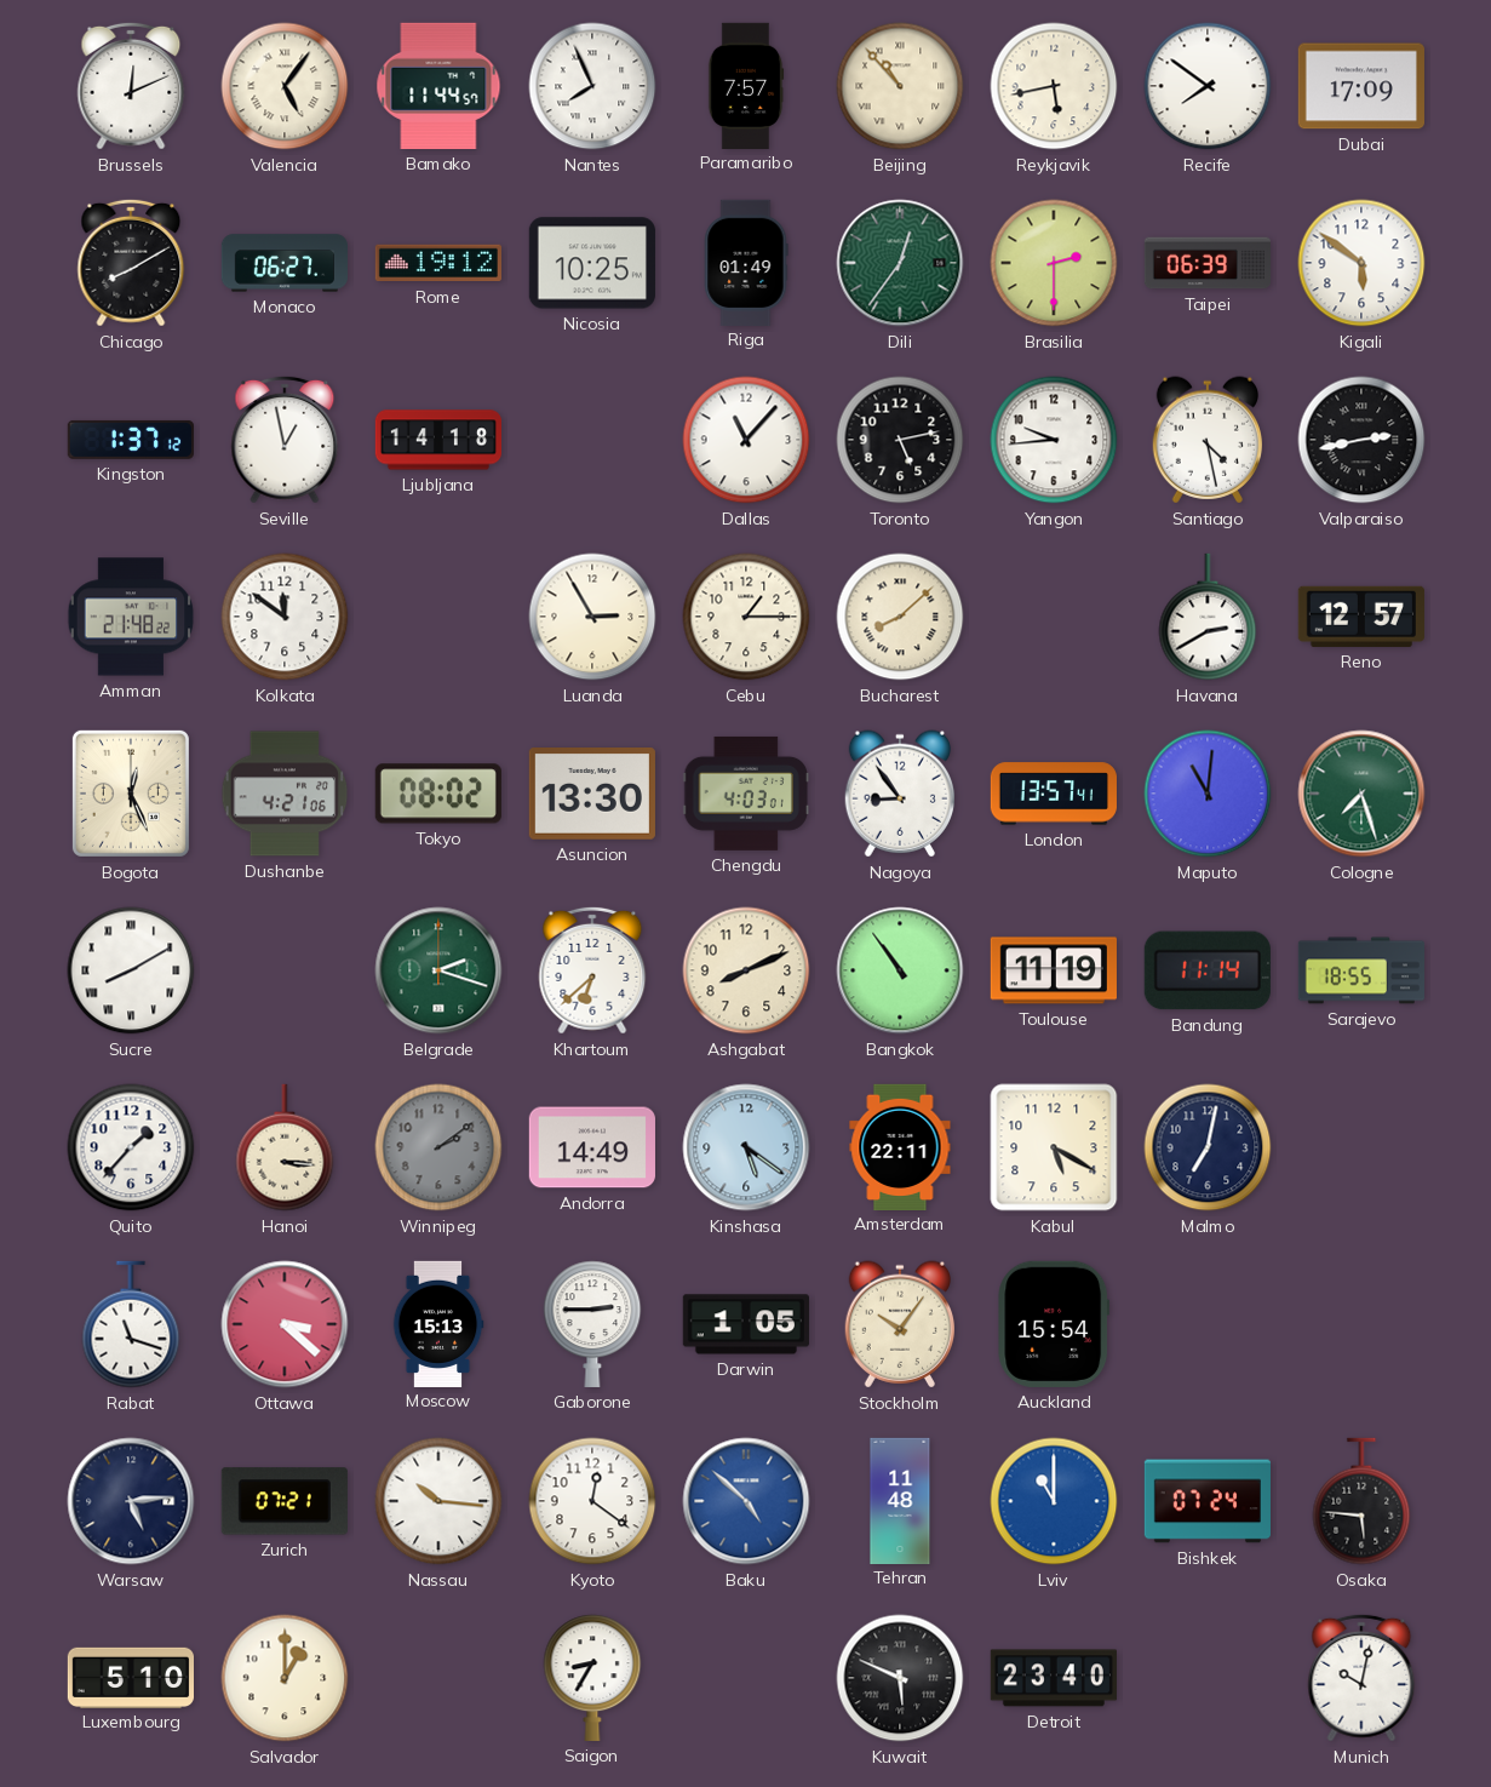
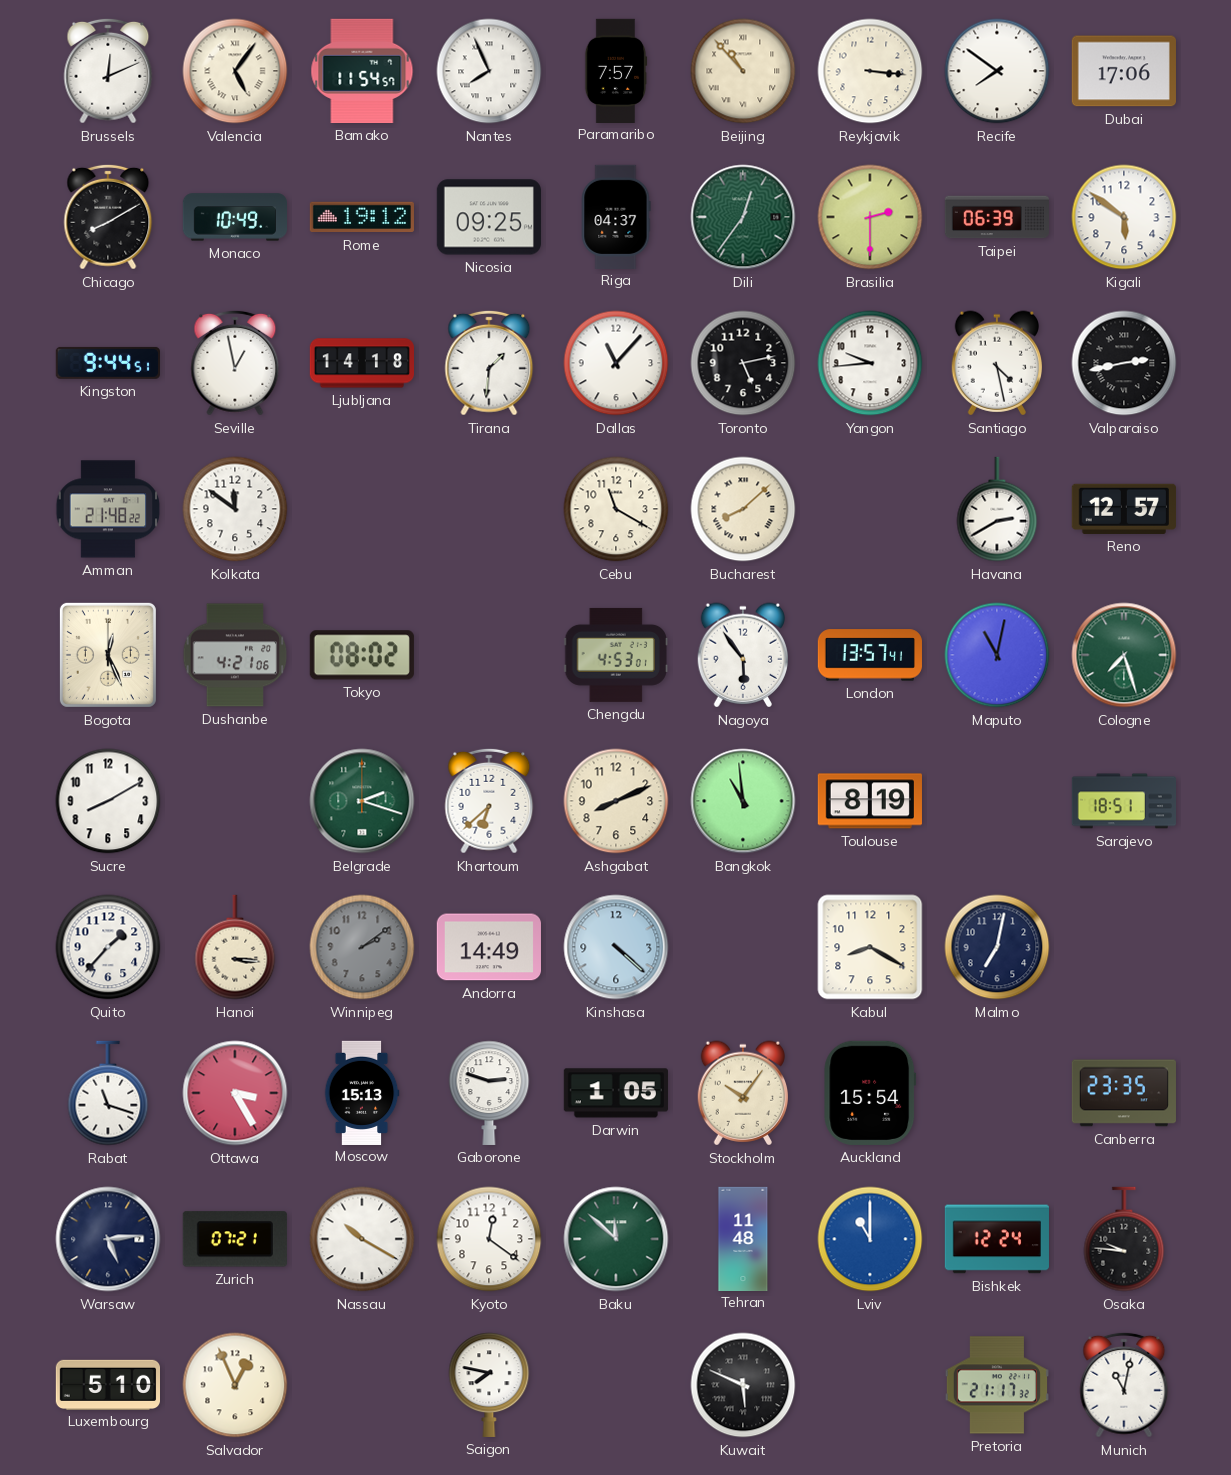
Bamako: 11:44 -> 11:54 (362, 71)
Reykjavik: 5:43 -> 3:16 (870, 71)
Dubai: 17:09 -> 17:06 (1124, 71)
Monaco: 06:27 -> 10:49 (234, 217)
Nicosia: 10:25 -> 09:25 (489, 217)
Riga: 01:49 -> 04:37 (616, 216)
Kingston: 1:37 -> 9:44 (108, 363)
Tirana: none -> 1:31 (489, 363)
Luanda: 2:55 -> none (592, 617)
Cebu: 1:15 -> 11:20 (616, 509)
Asuncion: 13:30 -> none (592, 795)
Chengdu: 4:03 -> 4:53 (615, 655)
Nagoya: 8:54 -> 5:54 (742, 655)
Maputo: 11:01 -> 11:02 (997, 655)
Sucre numerals: Roman -> Arabic (108, 801)
Bangkok: 10:54 -> 10:59 (743, 801)
Toulouse: 11:19 -> 8:19 (870, 801)
Bandung: 11:14 -> none (1208, 970)
Sarajevo: 18:55 -> 18:51 (1123, 801)
Kinshasa: 5:21 -> 4:22 (616, 947)
Amsterdam: 22:11 -> none (900, 1146)
Kabul: 5:20 -> 8:20 (870, 947)
Ottawa: 3:22 -> 3:25 (235, 1093)
Gaborone: 2:45 -> 2:48 (489, 1093)
Canberra: none -> 23:35 (1123, 1093)
Nassau: 10:16 -> 10:20 (362, 1239)
Baku: 4:52 -> 11:52 (616, 1239)
Baku dial: blue -> green (616, 1239)
Bishkek: 07:24 -> 12:24 (997, 1239)
Osaka: 5:46 -> 9:46 (1124, 1239)
Salvador: 1:00 -> 12:56 (235, 1385)
Saigon: 8:35 -> 7:47 (489, 1385)
Detroit: 23:40 -> none (1054, 1678)
Pretoria: none -> 21:17 (997, 1385)
Munich: 10:02 -> 11:02 (1124, 1385)
